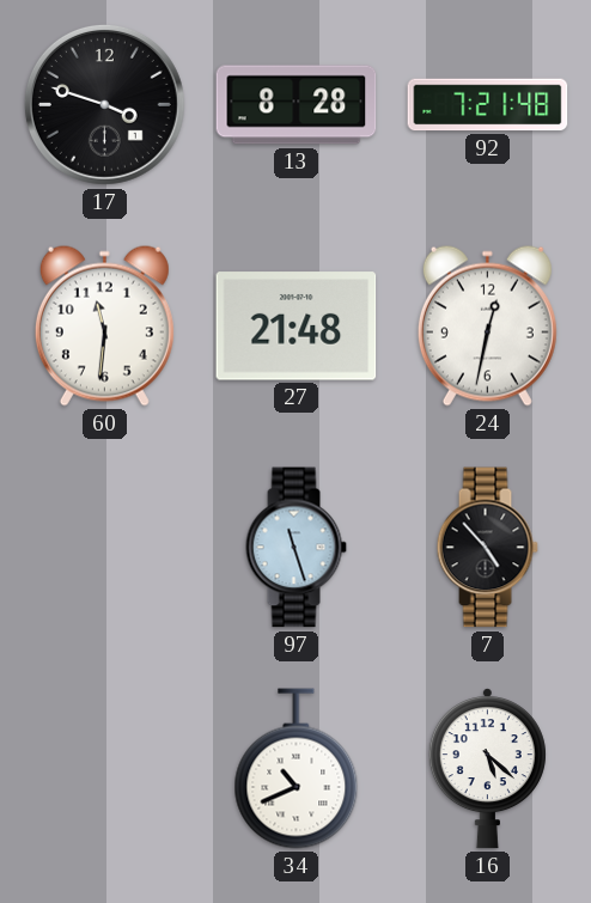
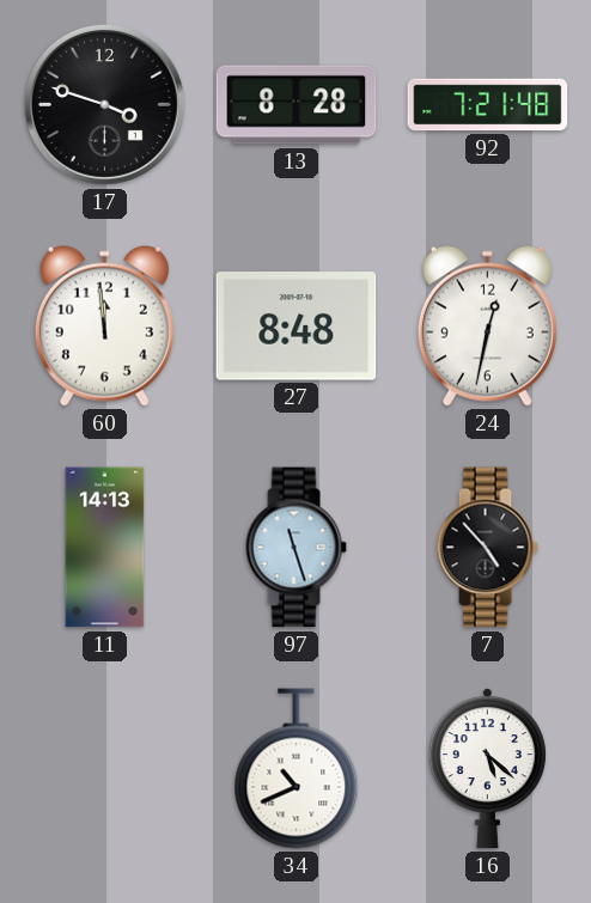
60: 11:31 -> 11:59 (104, 325)
27: 21:48 -> 8:48 (297, 327)
11: none -> 14:13 (105, 548)
